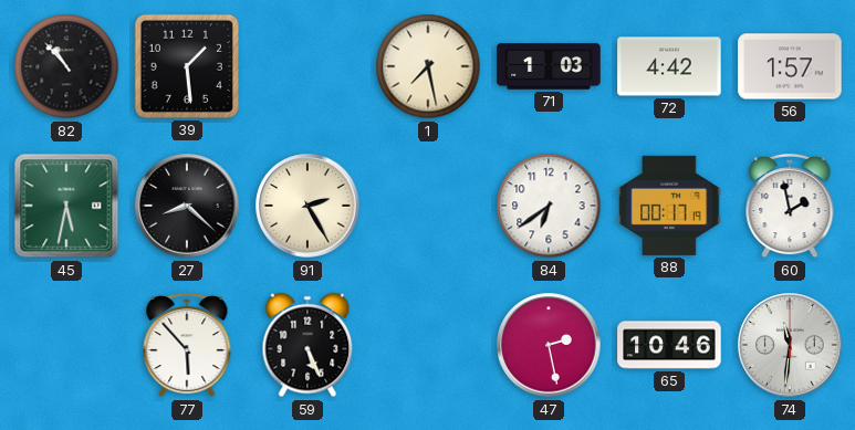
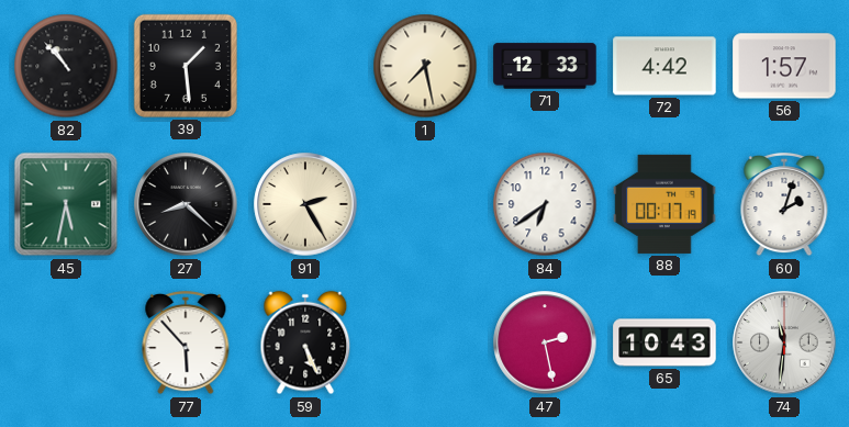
71: 1:03 -> 12:33 (545, 66)
60: 1:58 -> 2:03 (784, 204)
65: 10:46 -> 10:43 (664, 342)
